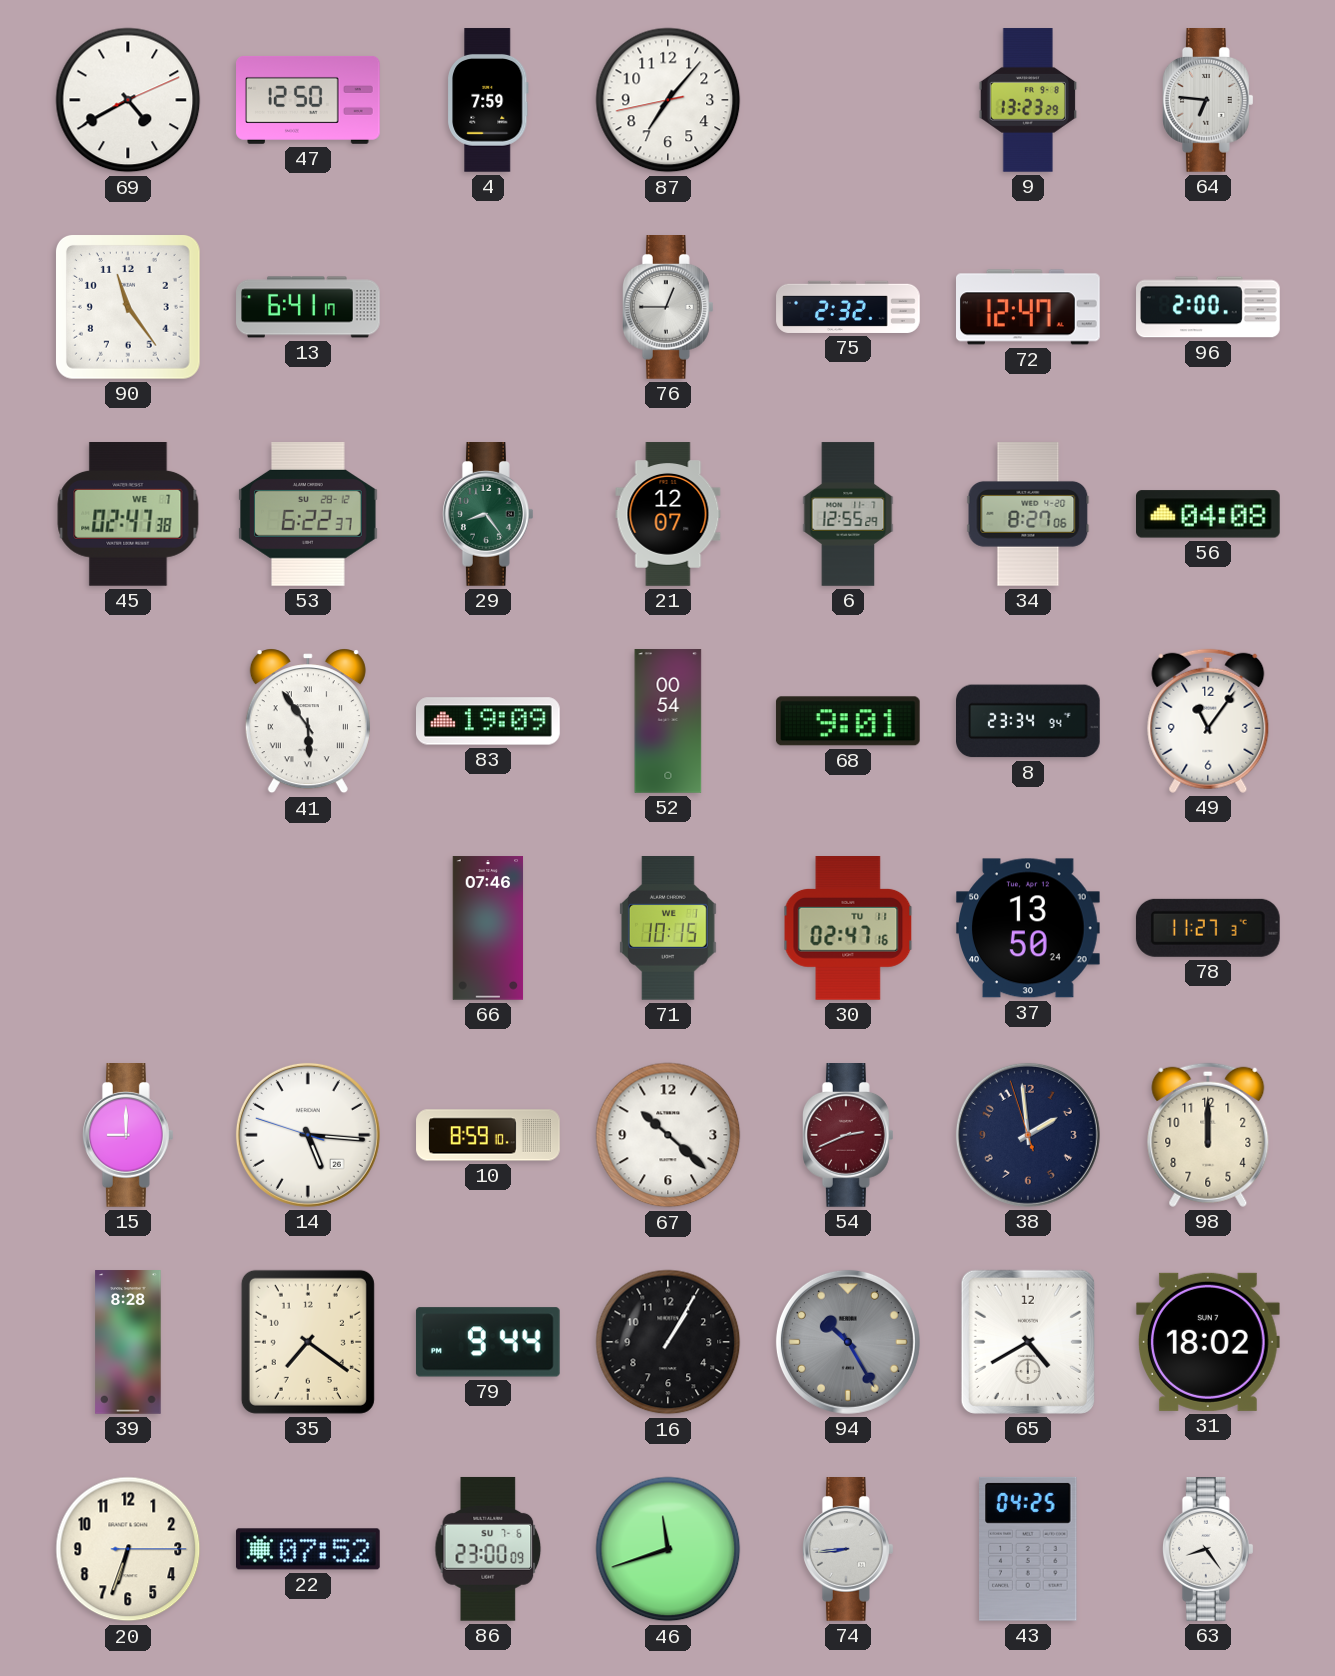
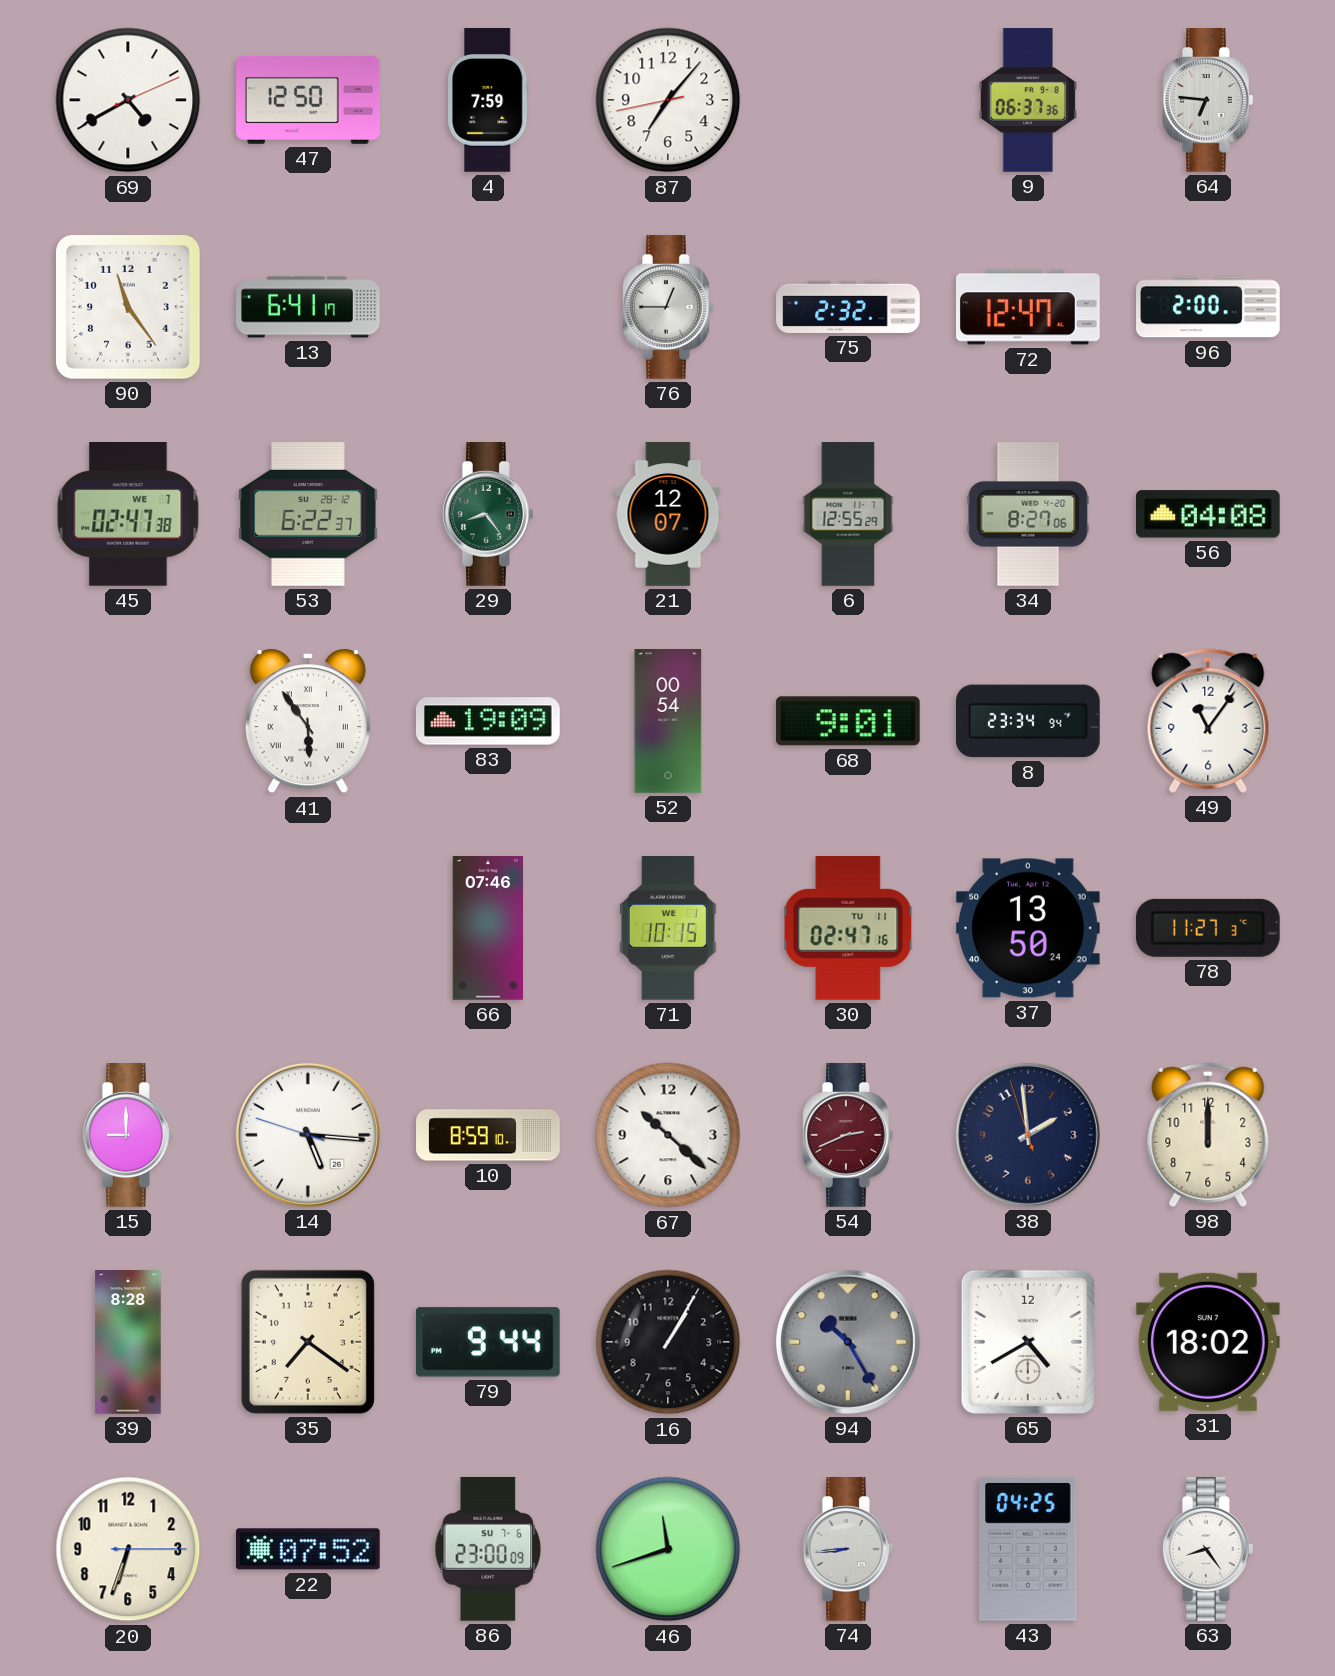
9: 13:23 -> 06:37 (1028, 100)
